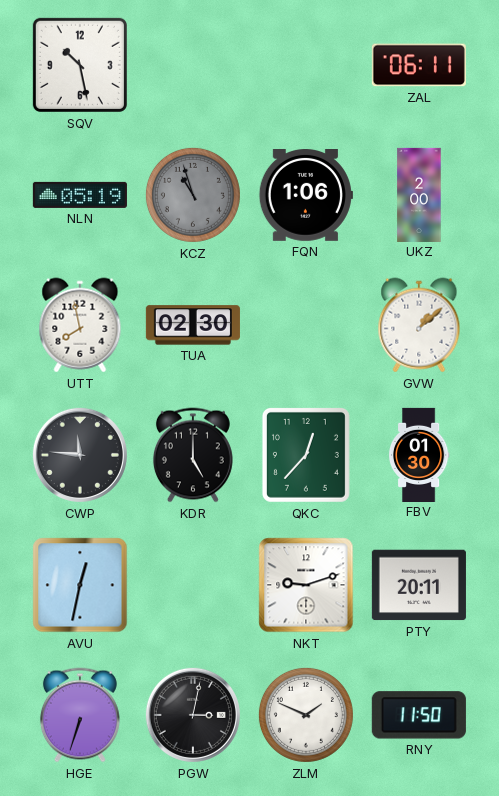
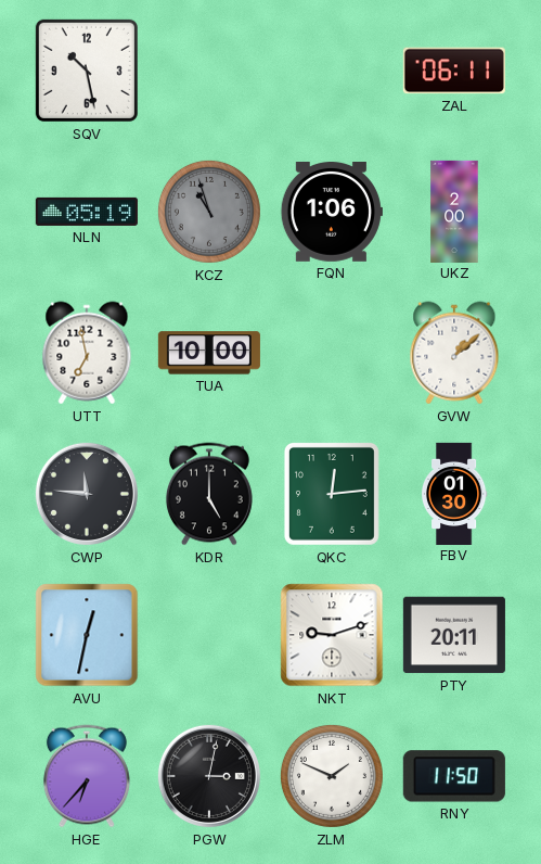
UTT: 7:58 -> 6:58 (87, 353)
TUA: 02:30 -> 10:00 (209, 353)
QKC: 12:37 -> 12:14 (332, 494)
HGE: 6:33 -> 6:37 (87, 776)
